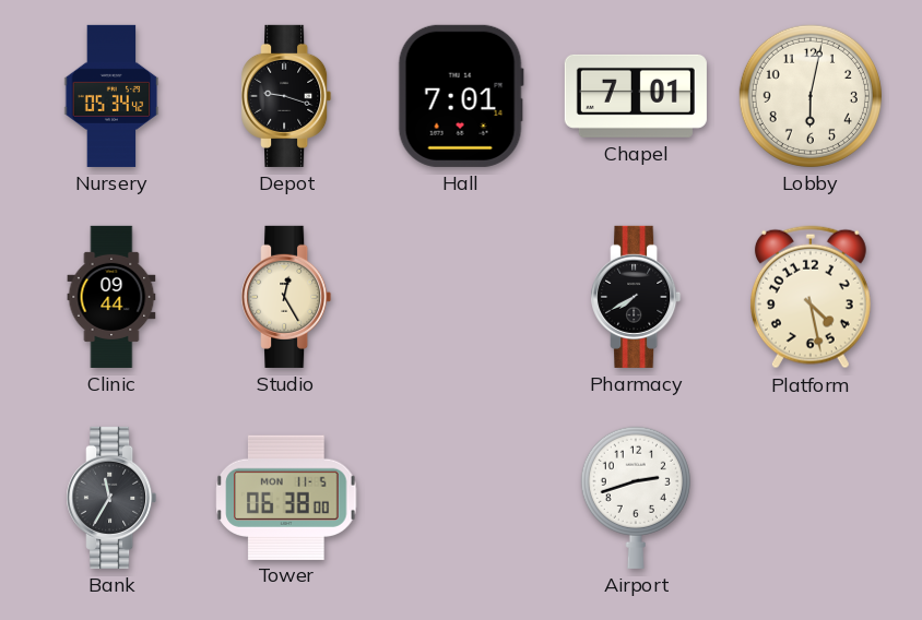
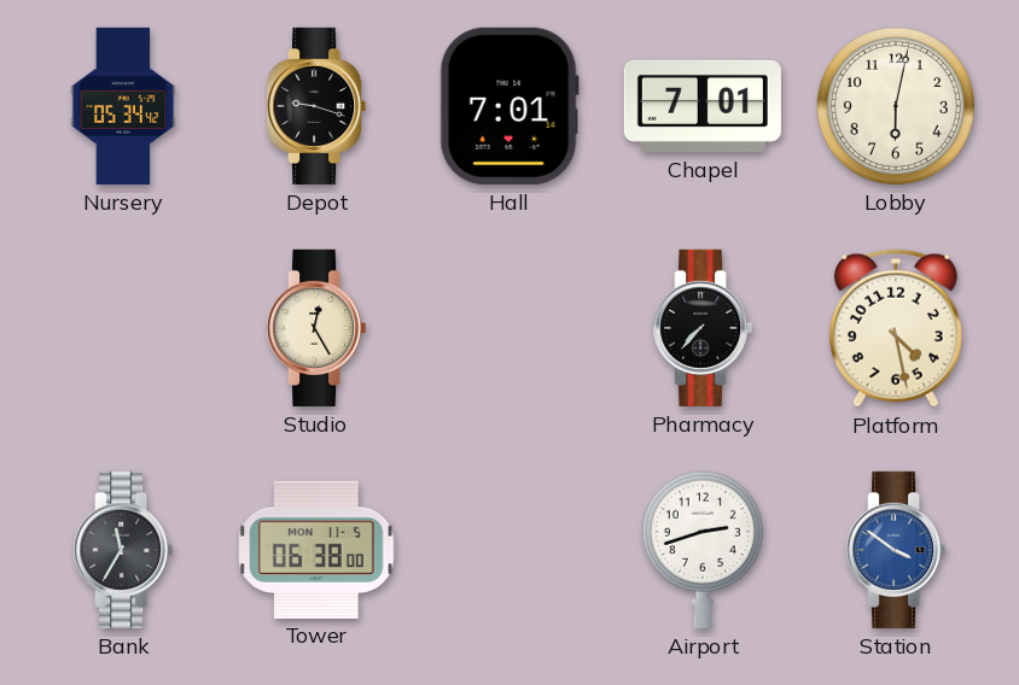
Clinic: 09:44 -> none (111, 297)
Pharmacy: 7:40 -> 7:37 (703, 328)
Station: none -> 3:51 (896, 550)
